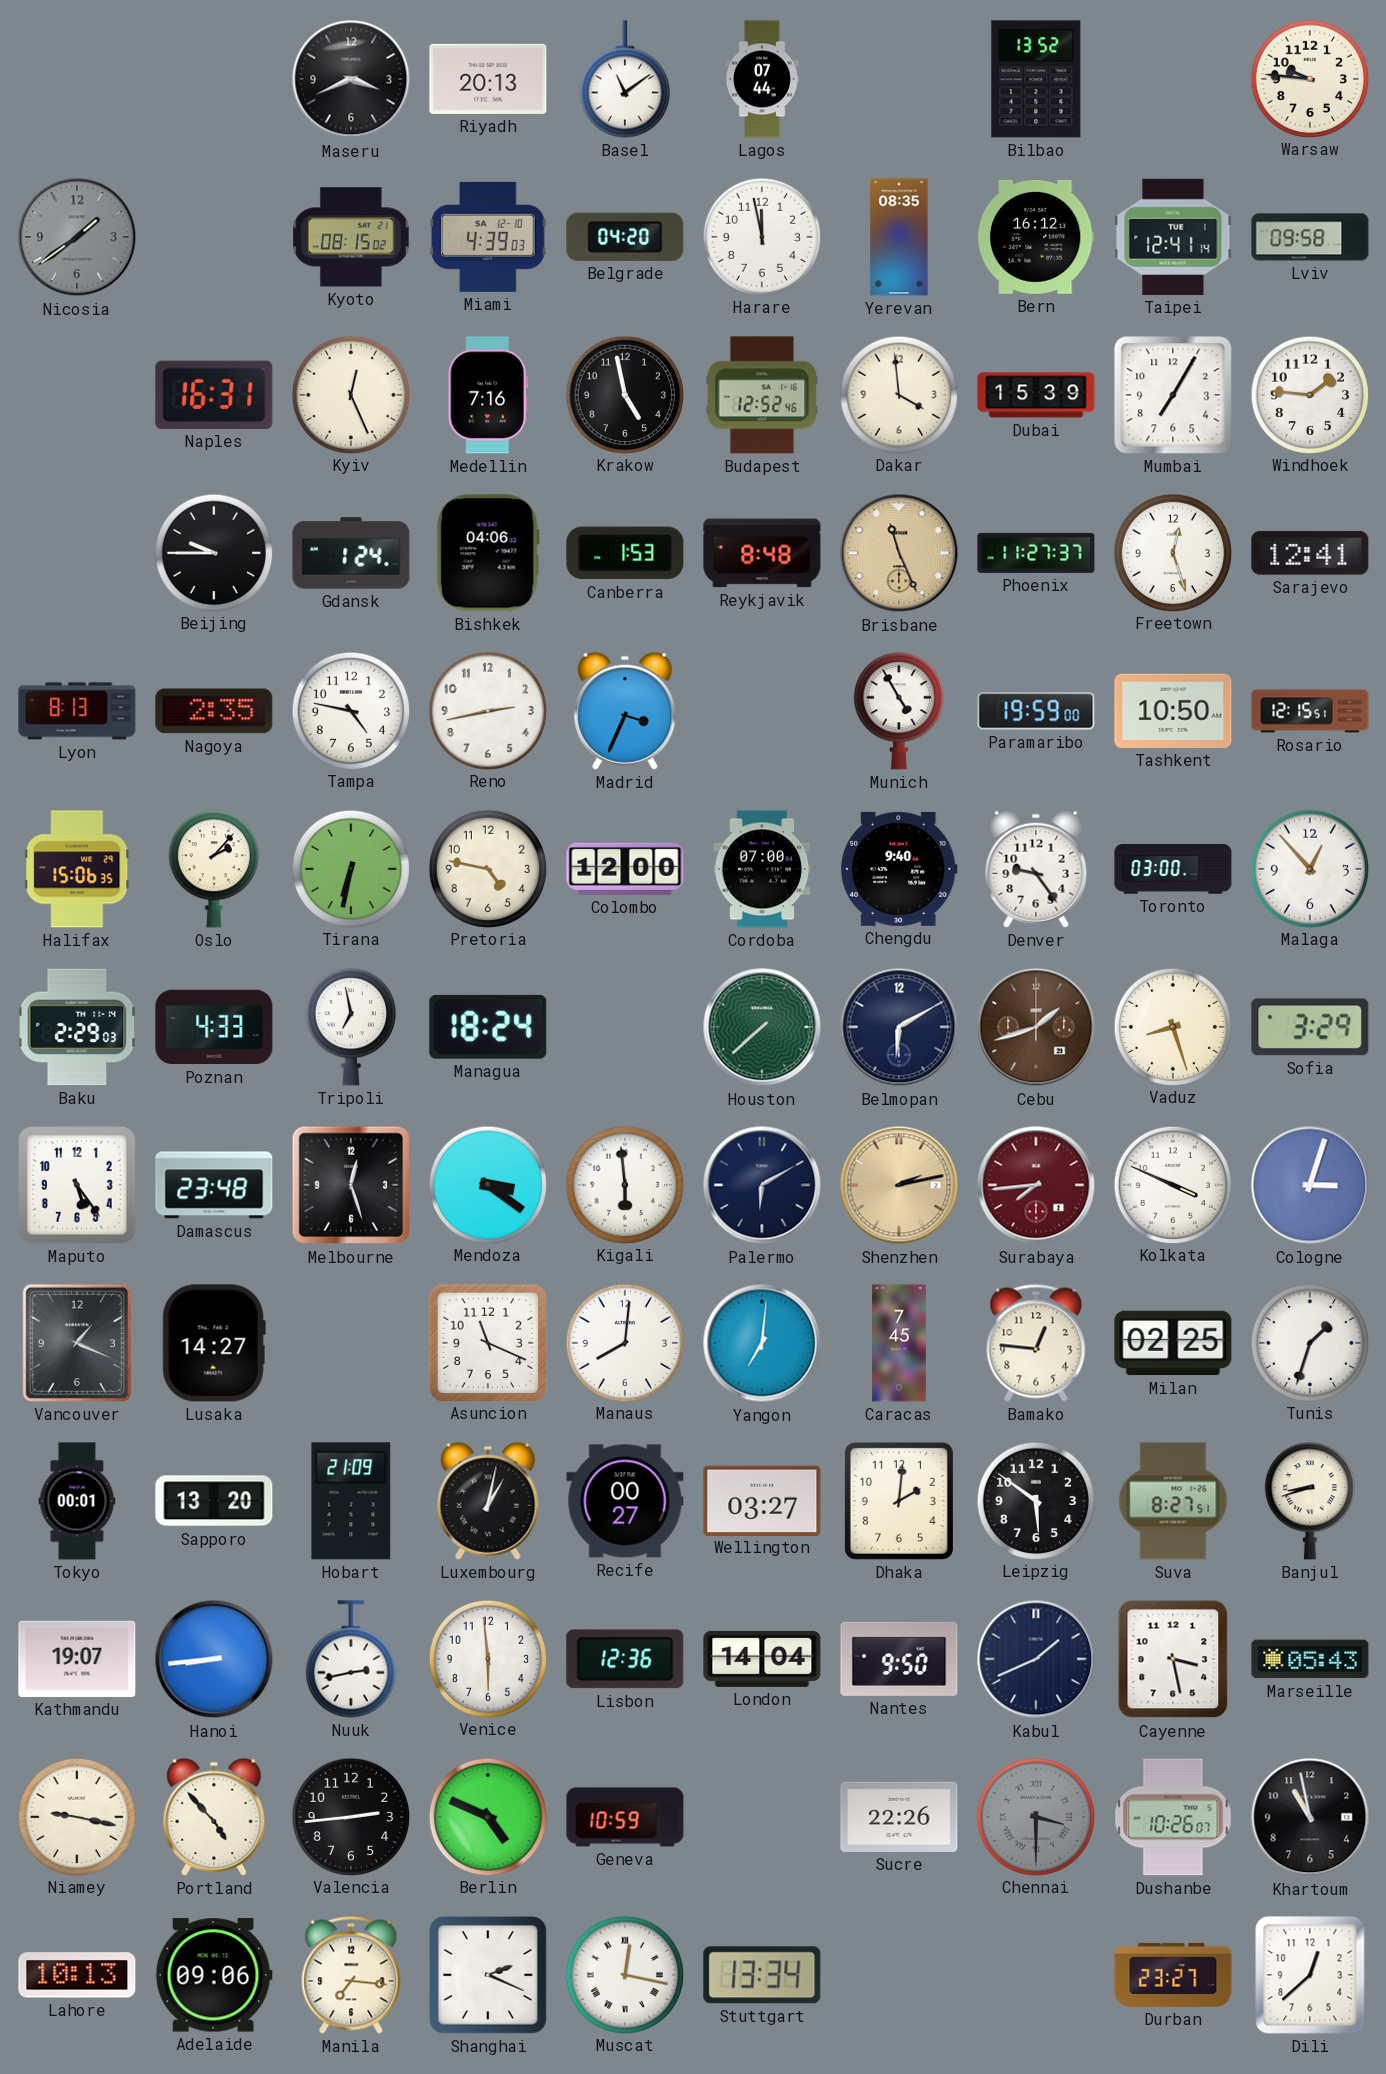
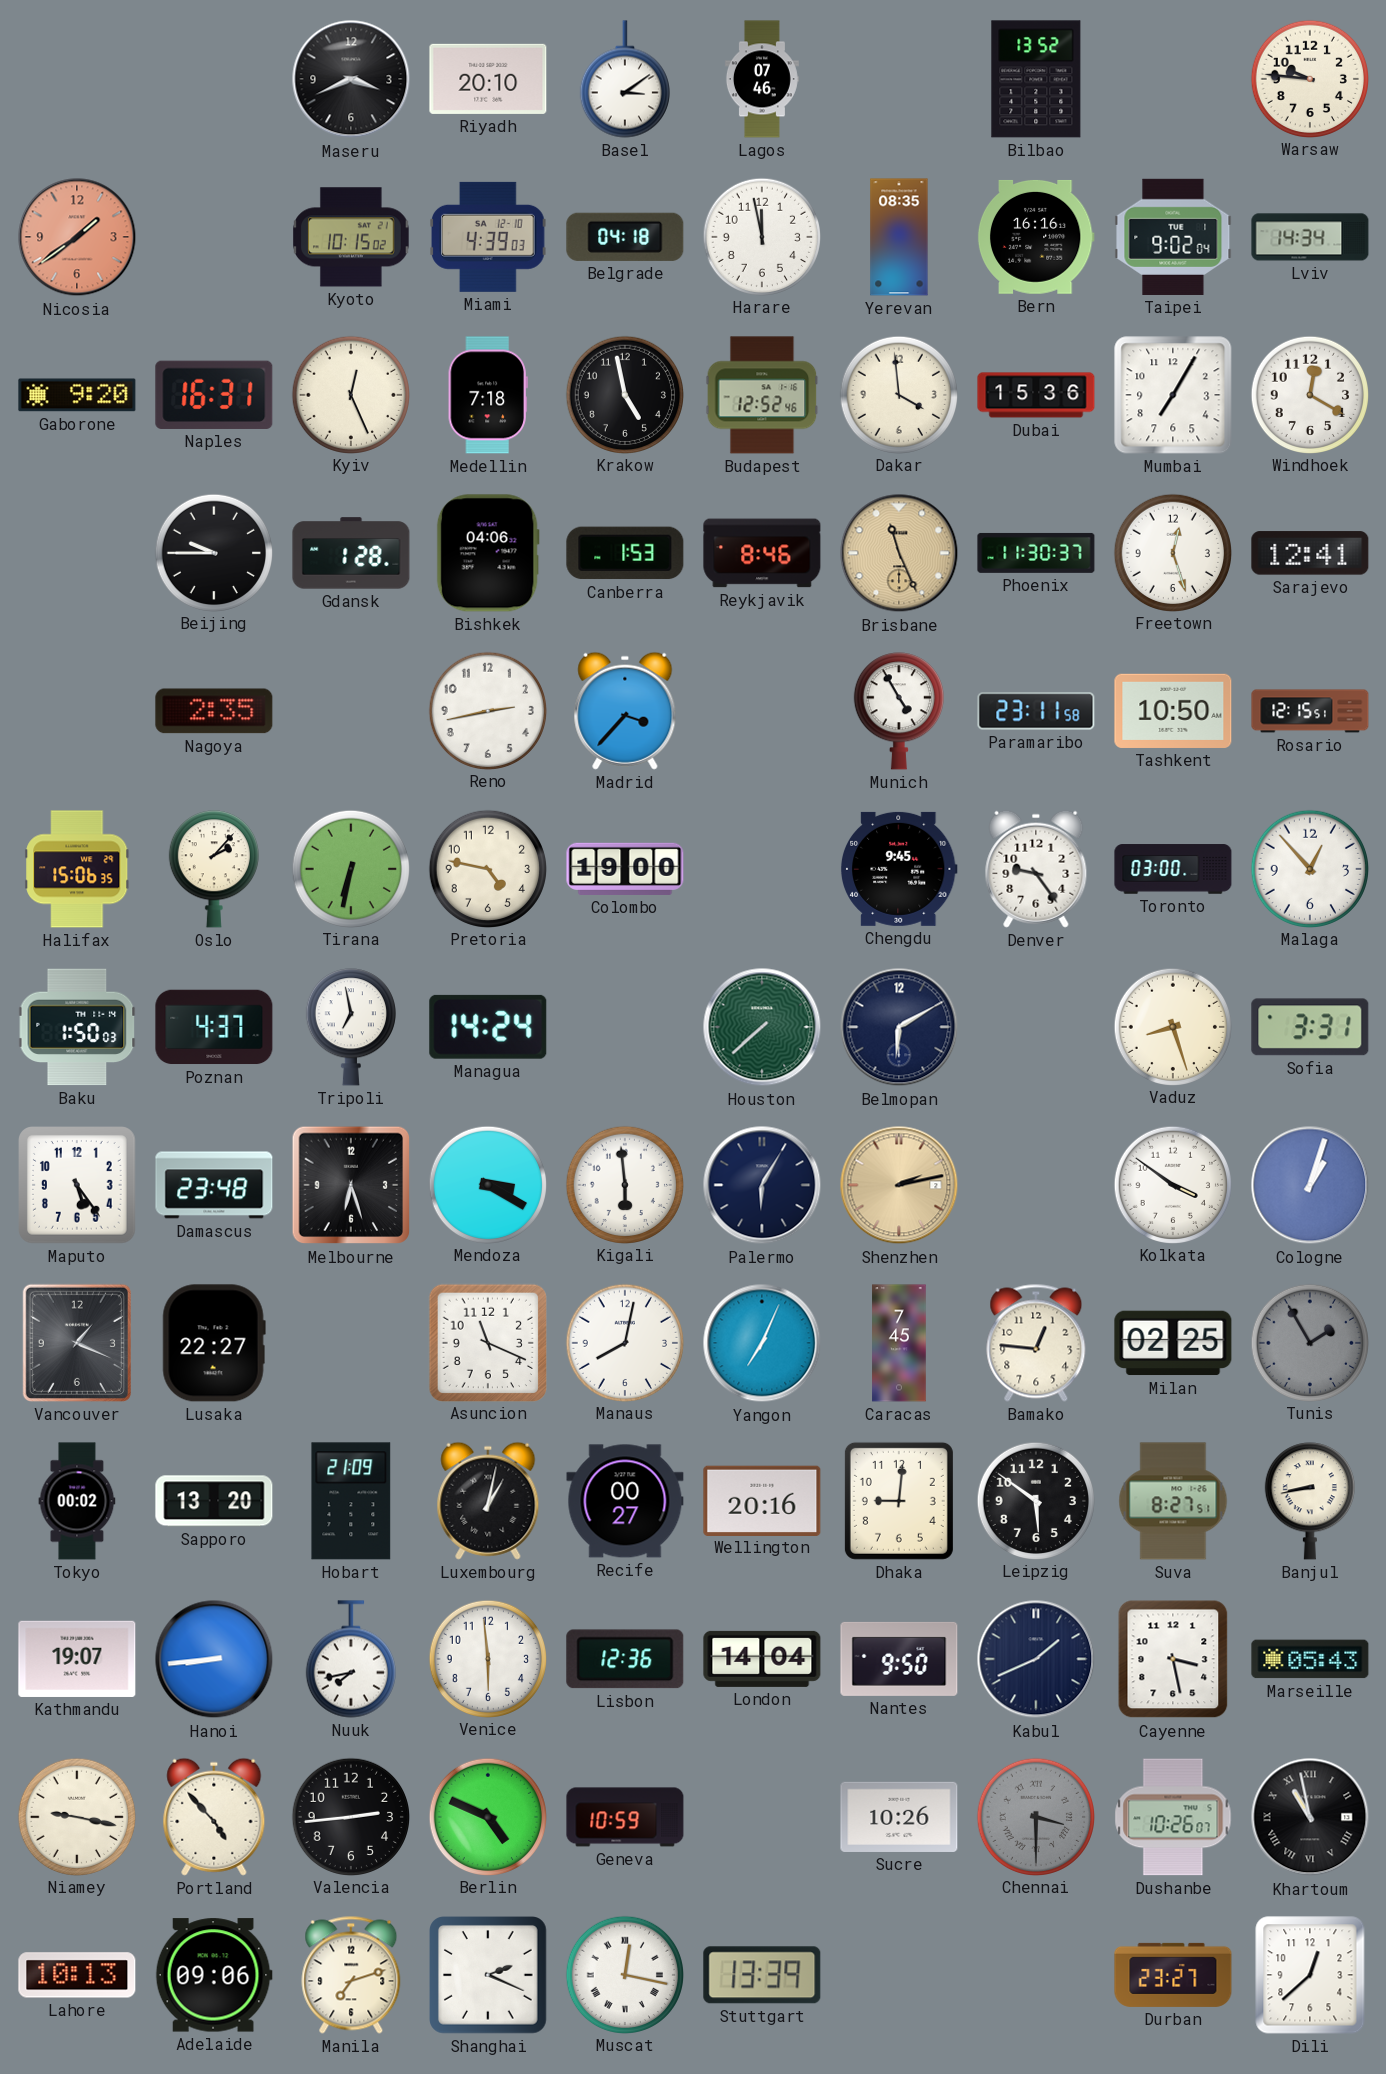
Riyadh: 20:13 -> 20:10 (488, 79)
Basel: 11:09 -> 3:09 (625, 79)
Lagos: 07:44 -> 07:46 (762, 79)
Nicosia dial: grey -> salmon (77, 237)
Kyoto: 08:15 -> 10:15 (351, 237)
Belgrade: 04:20 -> 04:18 (625, 237)
Bern: 16:12 -> 16:16 (1036, 237)
Taipei: 12:41 -> 9:02 (1173, 237)
Lviv: 09:58 -> 14:34 (1310, 237)
Gaborone: none -> 9:20 (77, 395)
Medellin: 7:16 -> 7:18 (488, 395)
Dubai: 15:39 -> 15:36 (1036, 395)
Windhoek: 1:46 -> 12:20 (1309, 394)
Gdansk: 1:24 -> 1:28 (351, 553)
Reykjavik: 8:48 -> 8:46 (762, 553)
Phoenix: 11:27 -> 11:30 (1036, 553)
Lyon: 8:13 -> none (77, 711)
Tampa: 4:47 -> none (350, 710)
Madrid: 3:34 -> 3:37 (625, 711)
Paramaribo: 19:59 -> 23:11 (1036, 711)
Colombo: 12:00 -> 19:00 (625, 869)
Cordoba: 07:00 -> none (762, 869)
Chengdu: 9:40 -> 9:45 (899, 869)
Baku: 2:29 -> 1:50 (77, 1027)
Poznan: 4:33 -> 4:37 (214, 1027)
Managua: 18:24 -> 14:24 (488, 1027)
Cebu: 1:42 -> none (1036, 1027)
Sofia: 3:29 -> 3:31 (1310, 1027)
Melbourne: 12:27 -> 6:27 (351, 1185)
Mendoza: 3:21 -> 3:20 (487, 1184)
Palermo: 6:10 -> 6:05 (762, 1185)
Surabaya: 7:44 -> none (1036, 1185)
Kolkata: 3:49 -> 3:51 (1172, 1184)
Cologne: 3:03 -> 1:03 (1310, 1185)
Lusaka: 14:27 -> 22:27 (214, 1343)
Manaus: 8:01 -> 8:02 (624, 1342)
Yangon: 7:01 -> 7:04 (762, 1343)
Tunis: 1:33 -> 1:55 (1309, 1342)
Tunis dial: white -> grey (1309, 1342)
Tokyo: 00:01 -> 00:02 (77, 1501)
Wellington: 03:27 -> 20:16 (762, 1500)
Dhaka: 2:01 -> 9:01 (899, 1501)
Banjul: 8:42 -> 8:43 (1310, 1501)
Nuuk: 2:43 -> 7:43 (351, 1659)
Sucre: 22:26 -> 10:26 (899, 1817)
Khartoum numerals: Arabic -> Roman (1310, 1817)
Manila: 7:16 -> 7:12 (351, 1975)
Stuttgart: 13:34 -> 13:39 (762, 1975)
